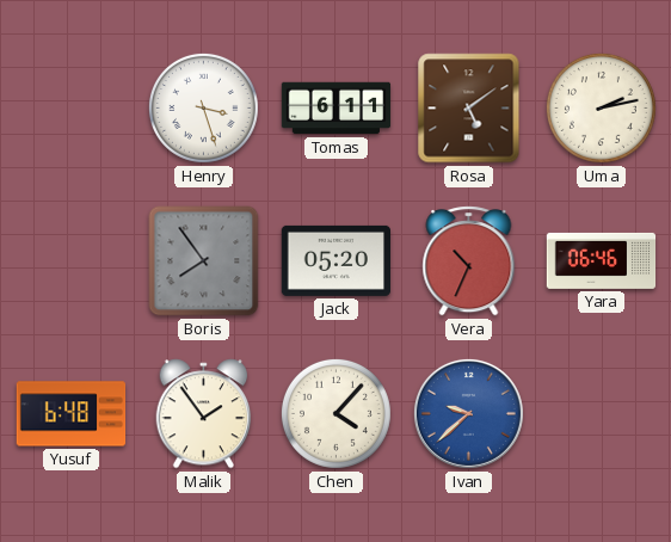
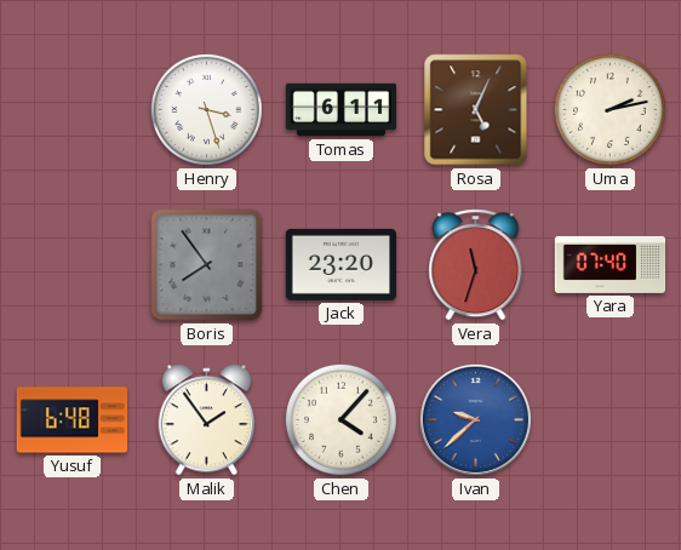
Rosa: 5:09 -> 5:04 (476, 110)
Jack: 05:20 -> 23:20 (340, 264)
Vera: 10:34 -> 11:33 (476, 265)
Yara: 06:46 -> 07:40 (611, 264)
